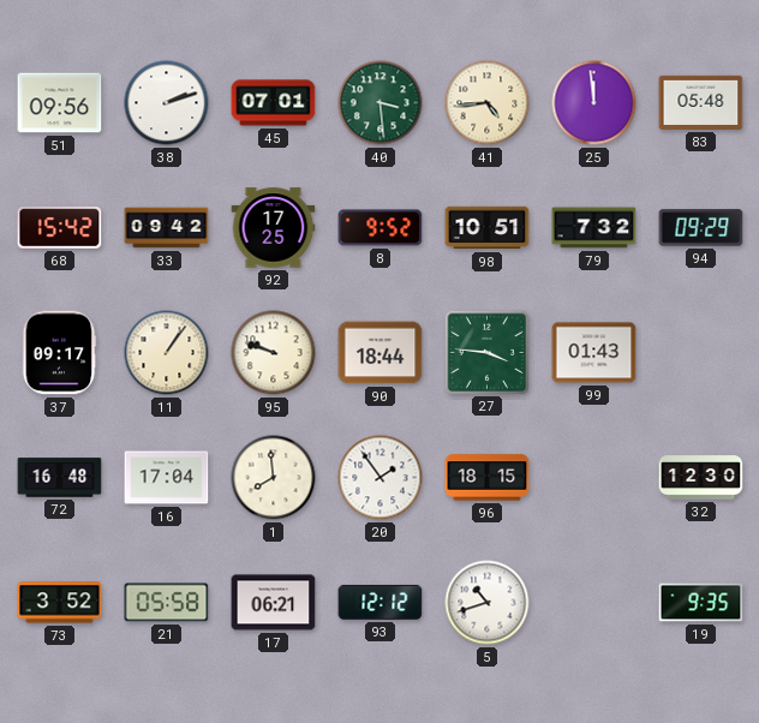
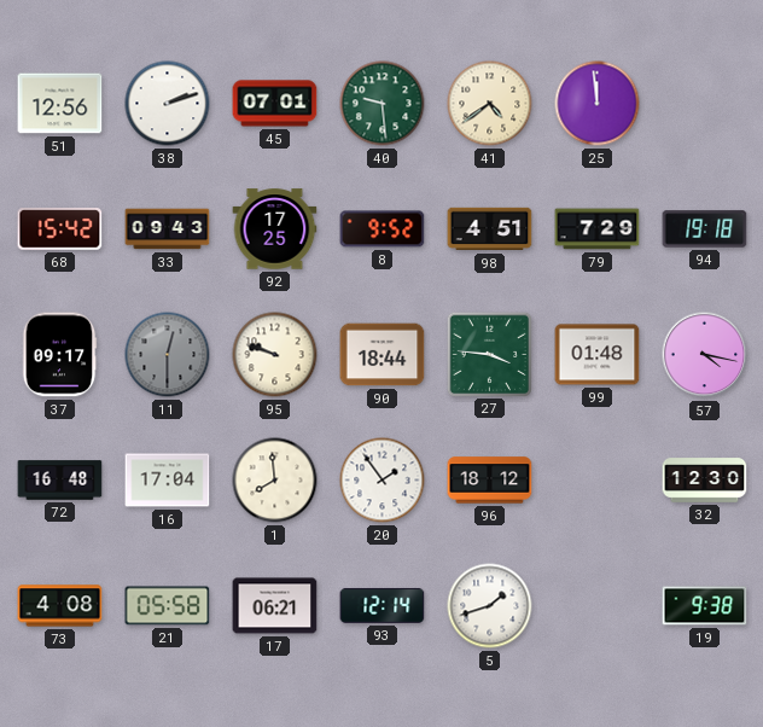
51: 09:56 -> 12:56 (60, 104)
40: 3:29 -> 9:29 (383, 104)
41: 4:44 -> 4:39 (490, 104)
83: 05:48 -> none (701, 102)
33: 09:42 -> 09:43 (168, 229)
98: 10:51 -> 4:51 (490, 229)
79: 7:32 -> 7:29 (598, 229)
94: 09:29 -> 19:18 (705, 229)
11: 1:06 -> 12:30 (168, 355)
11 dial: cream -> grey (168, 355)
99: 01:43 -> 01:48 (598, 355)
57: none -> 4:17 (705, 355)
96: 18:15 -> 18:12 (490, 481)
73: 3:52 -> 4:08 (60, 606)
93: 12:12 -> 12:14 (383, 605)
5: 10:42 -> 1:42 (490, 606)
19: 9:35 -> 9:38 (705, 606)
